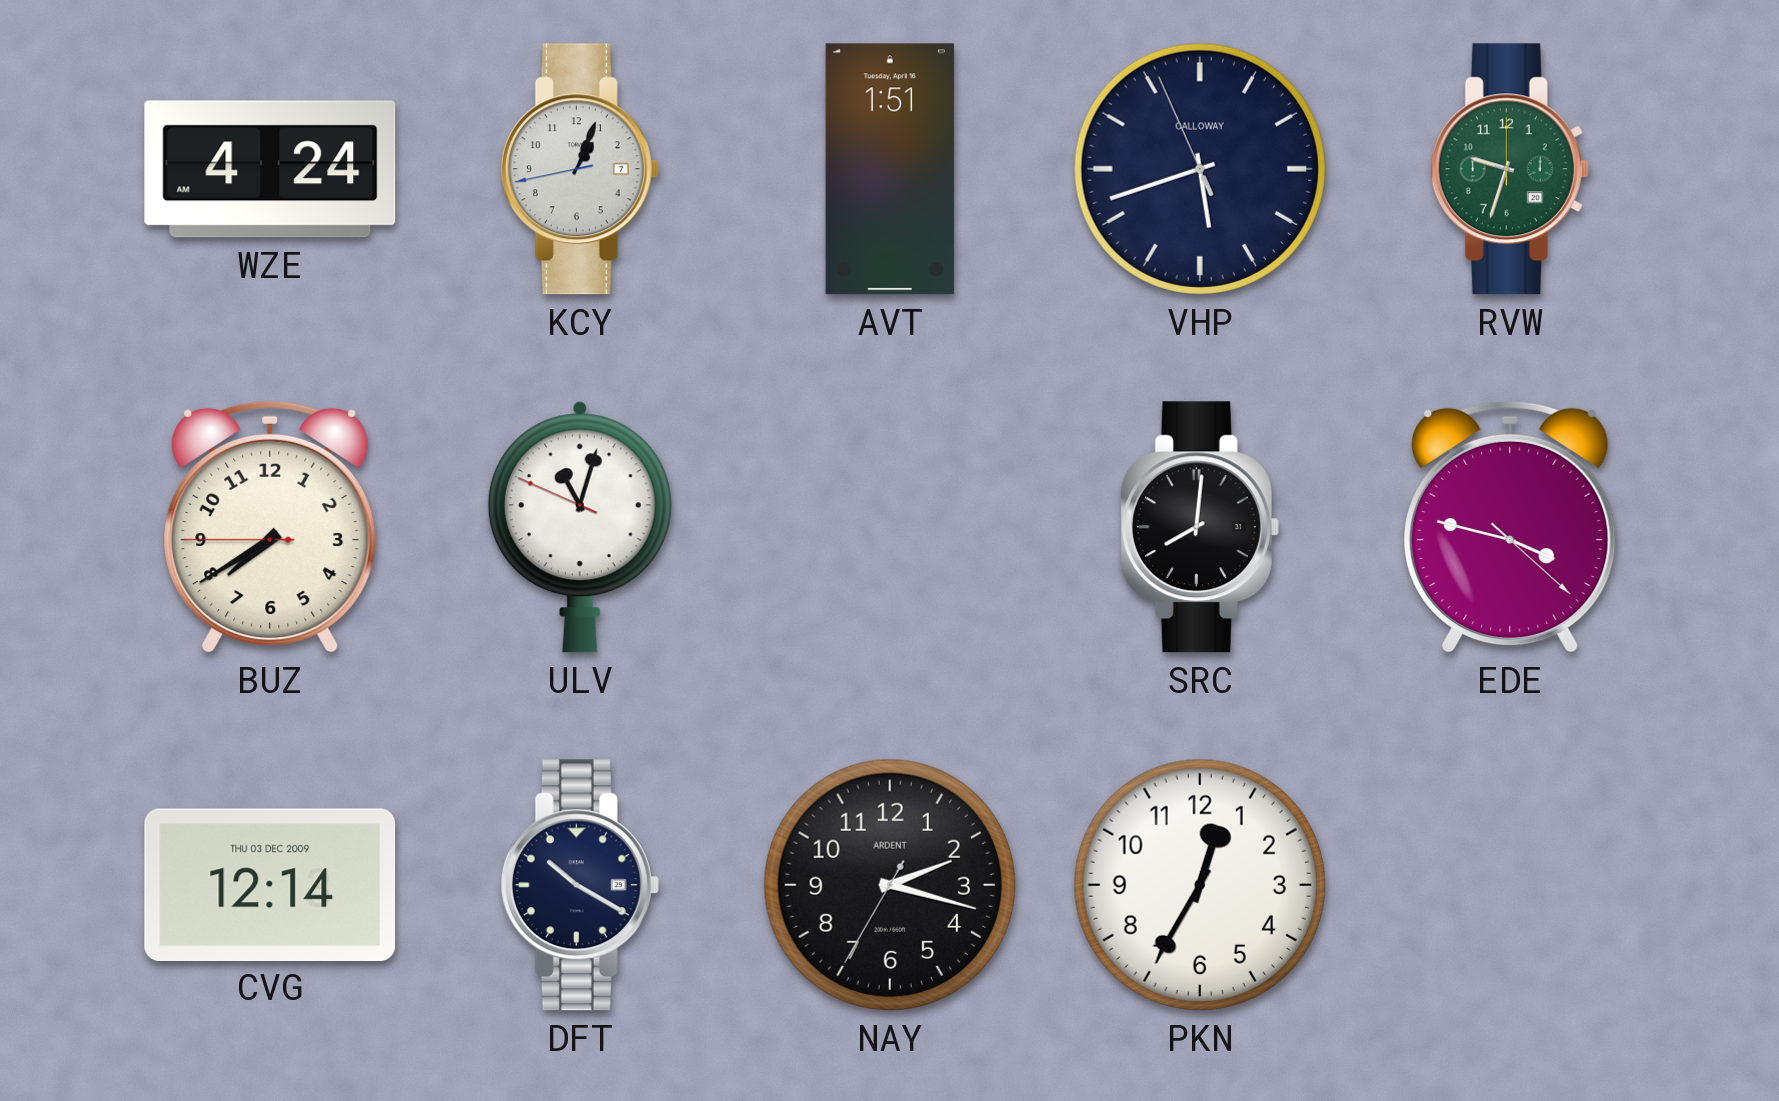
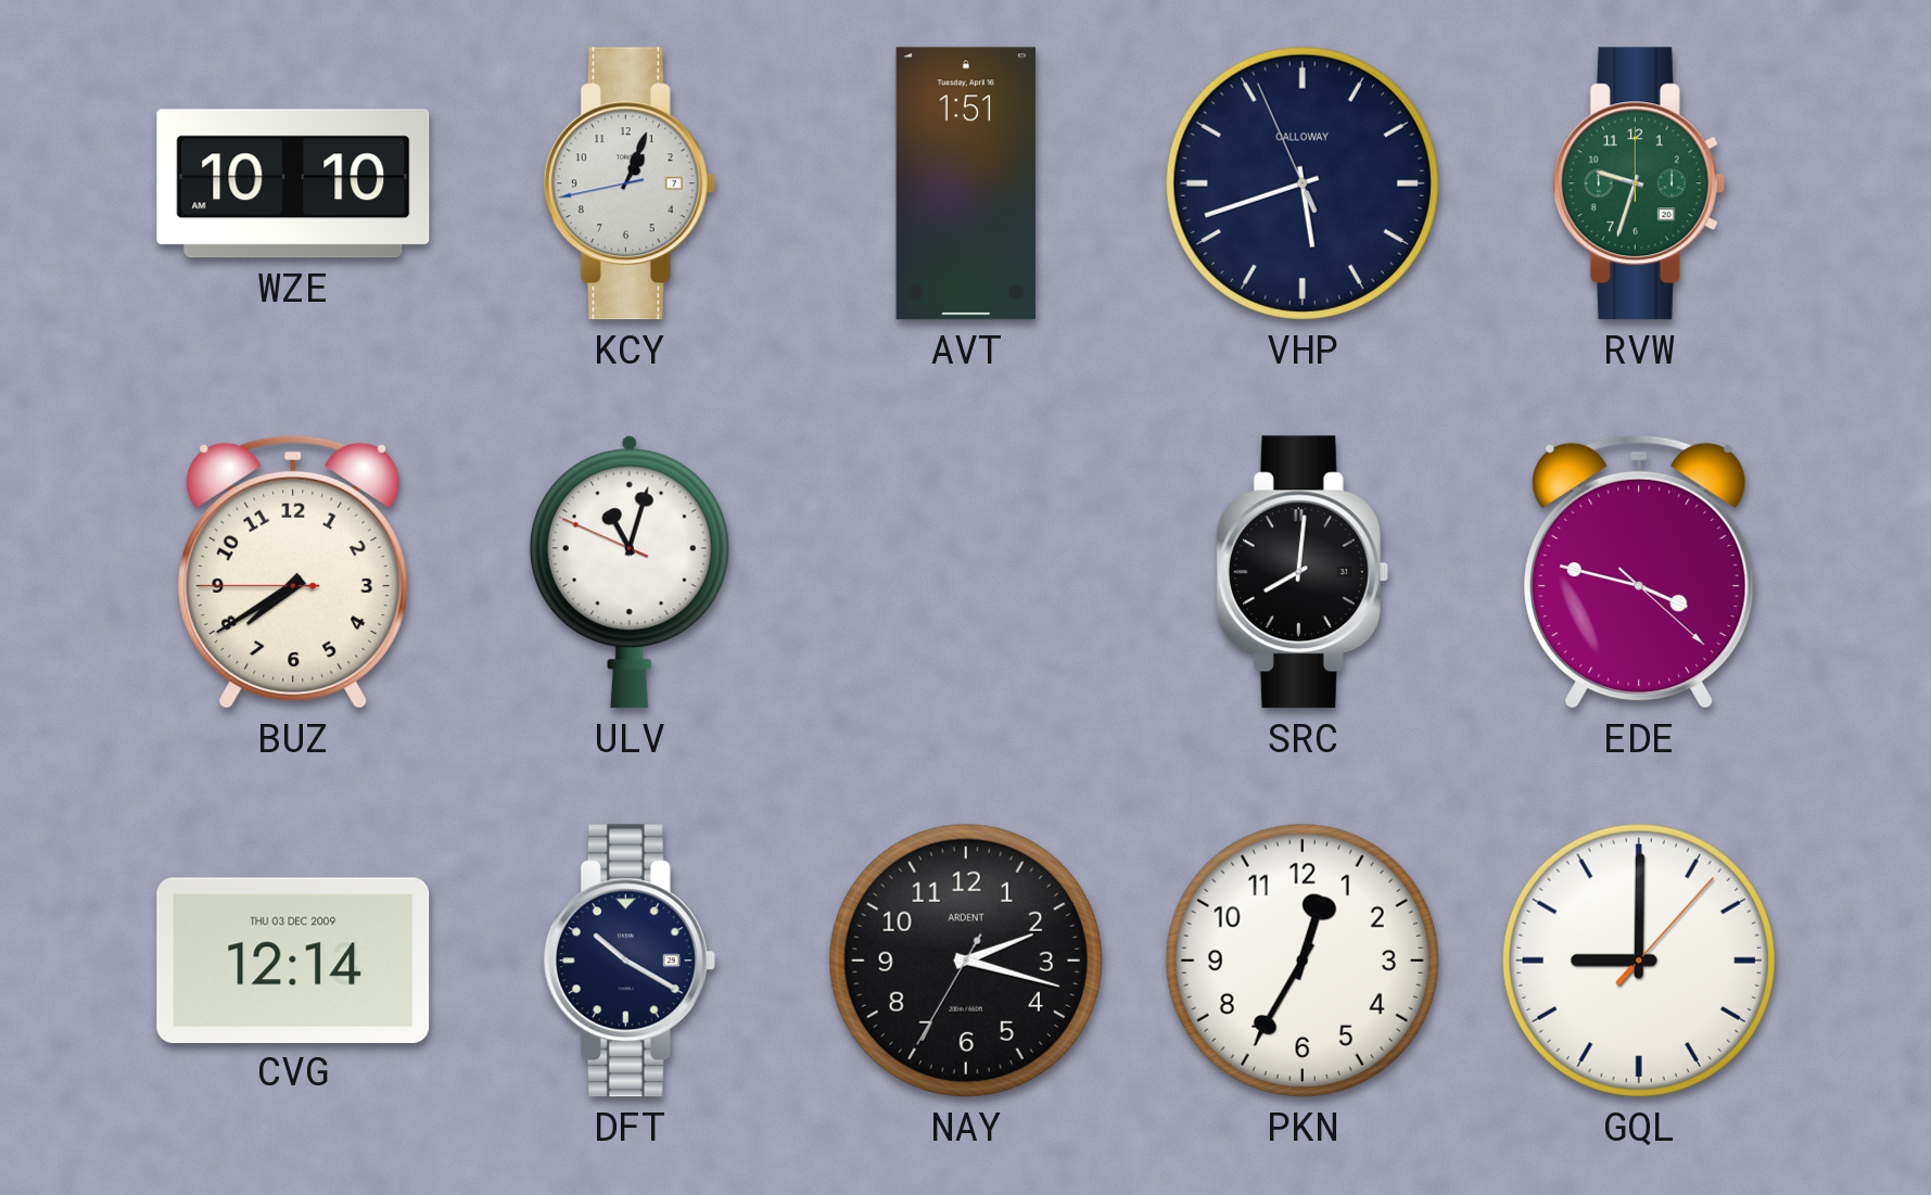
WZE: 4:24 -> 10:10 (293, 183)
GQL: none -> 9:00 (1639, 961)
